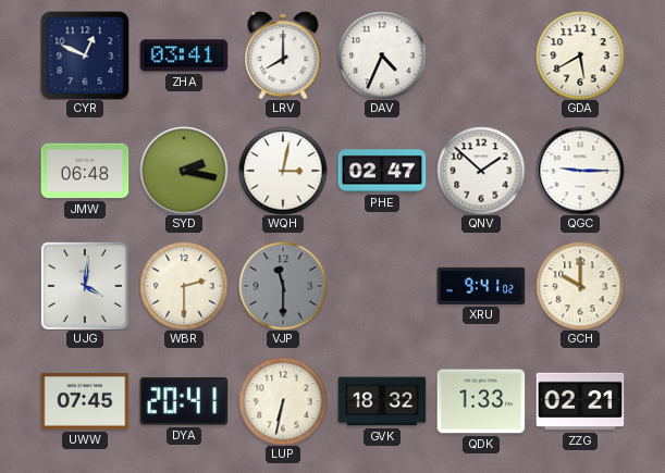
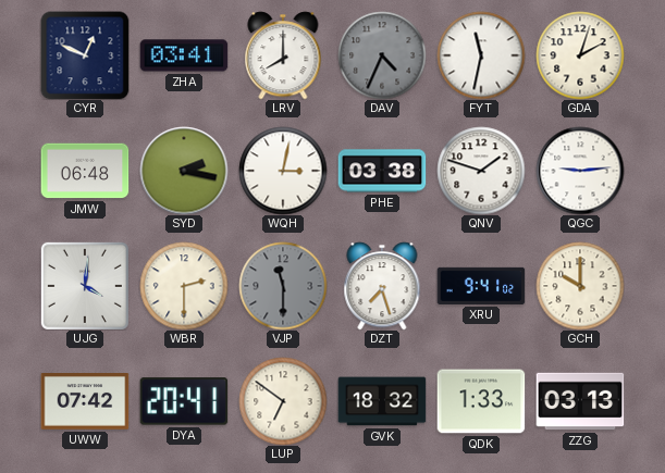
DAV dial: white -> grey (382, 55)
FYT: none -> 11:32 (481, 55)
GDA: 5:40 -> 2:03 (580, 55)
PHE: 02:47 -> 03:38 (382, 171)
QNV: 1:52 -> 1:48 (481, 171)
QGC: 9:15 -> 9:14 (580, 171)
DZT: none -> 7:27 (382, 286)
UWW: 07:45 -> 07:42 (85, 402)
LUP: 6:32 -> 6:51 (283, 401)
ZZG: 02:21 -> 03:13 (580, 401)
